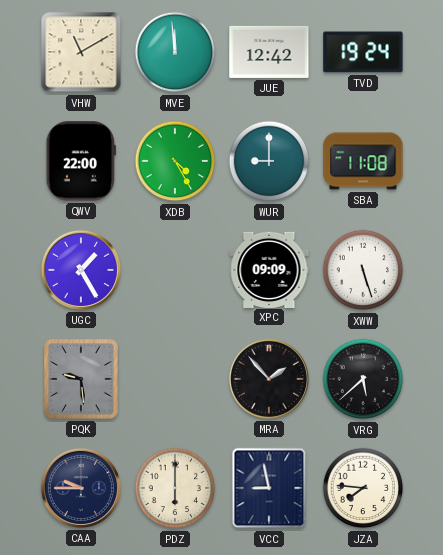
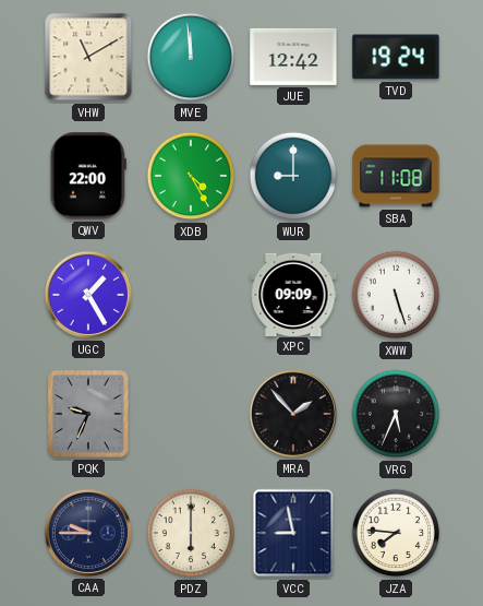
PQK: 9:29 -> 9:34 (88, 414)
VRG: 5:38 -> 5:34 (396, 414)
